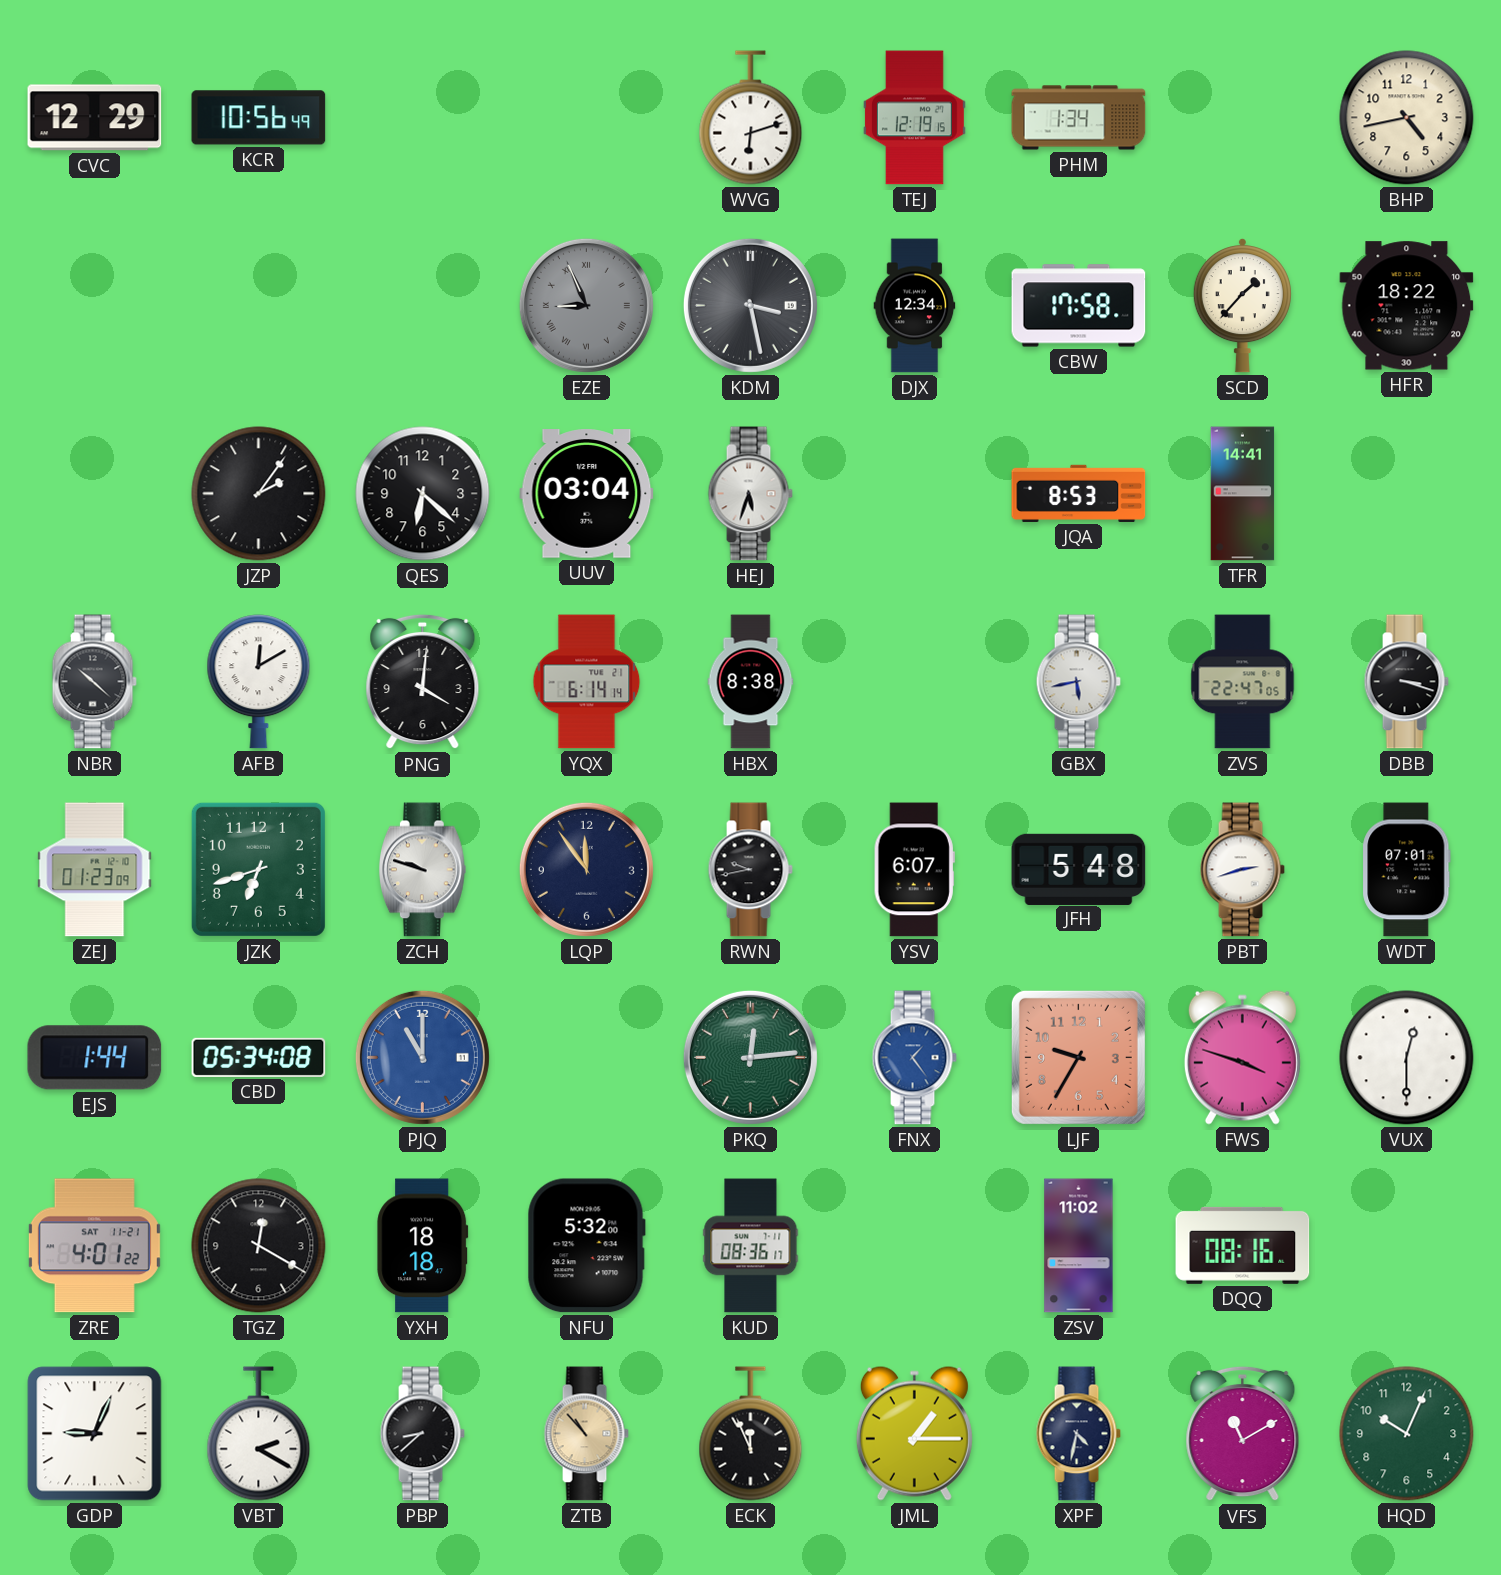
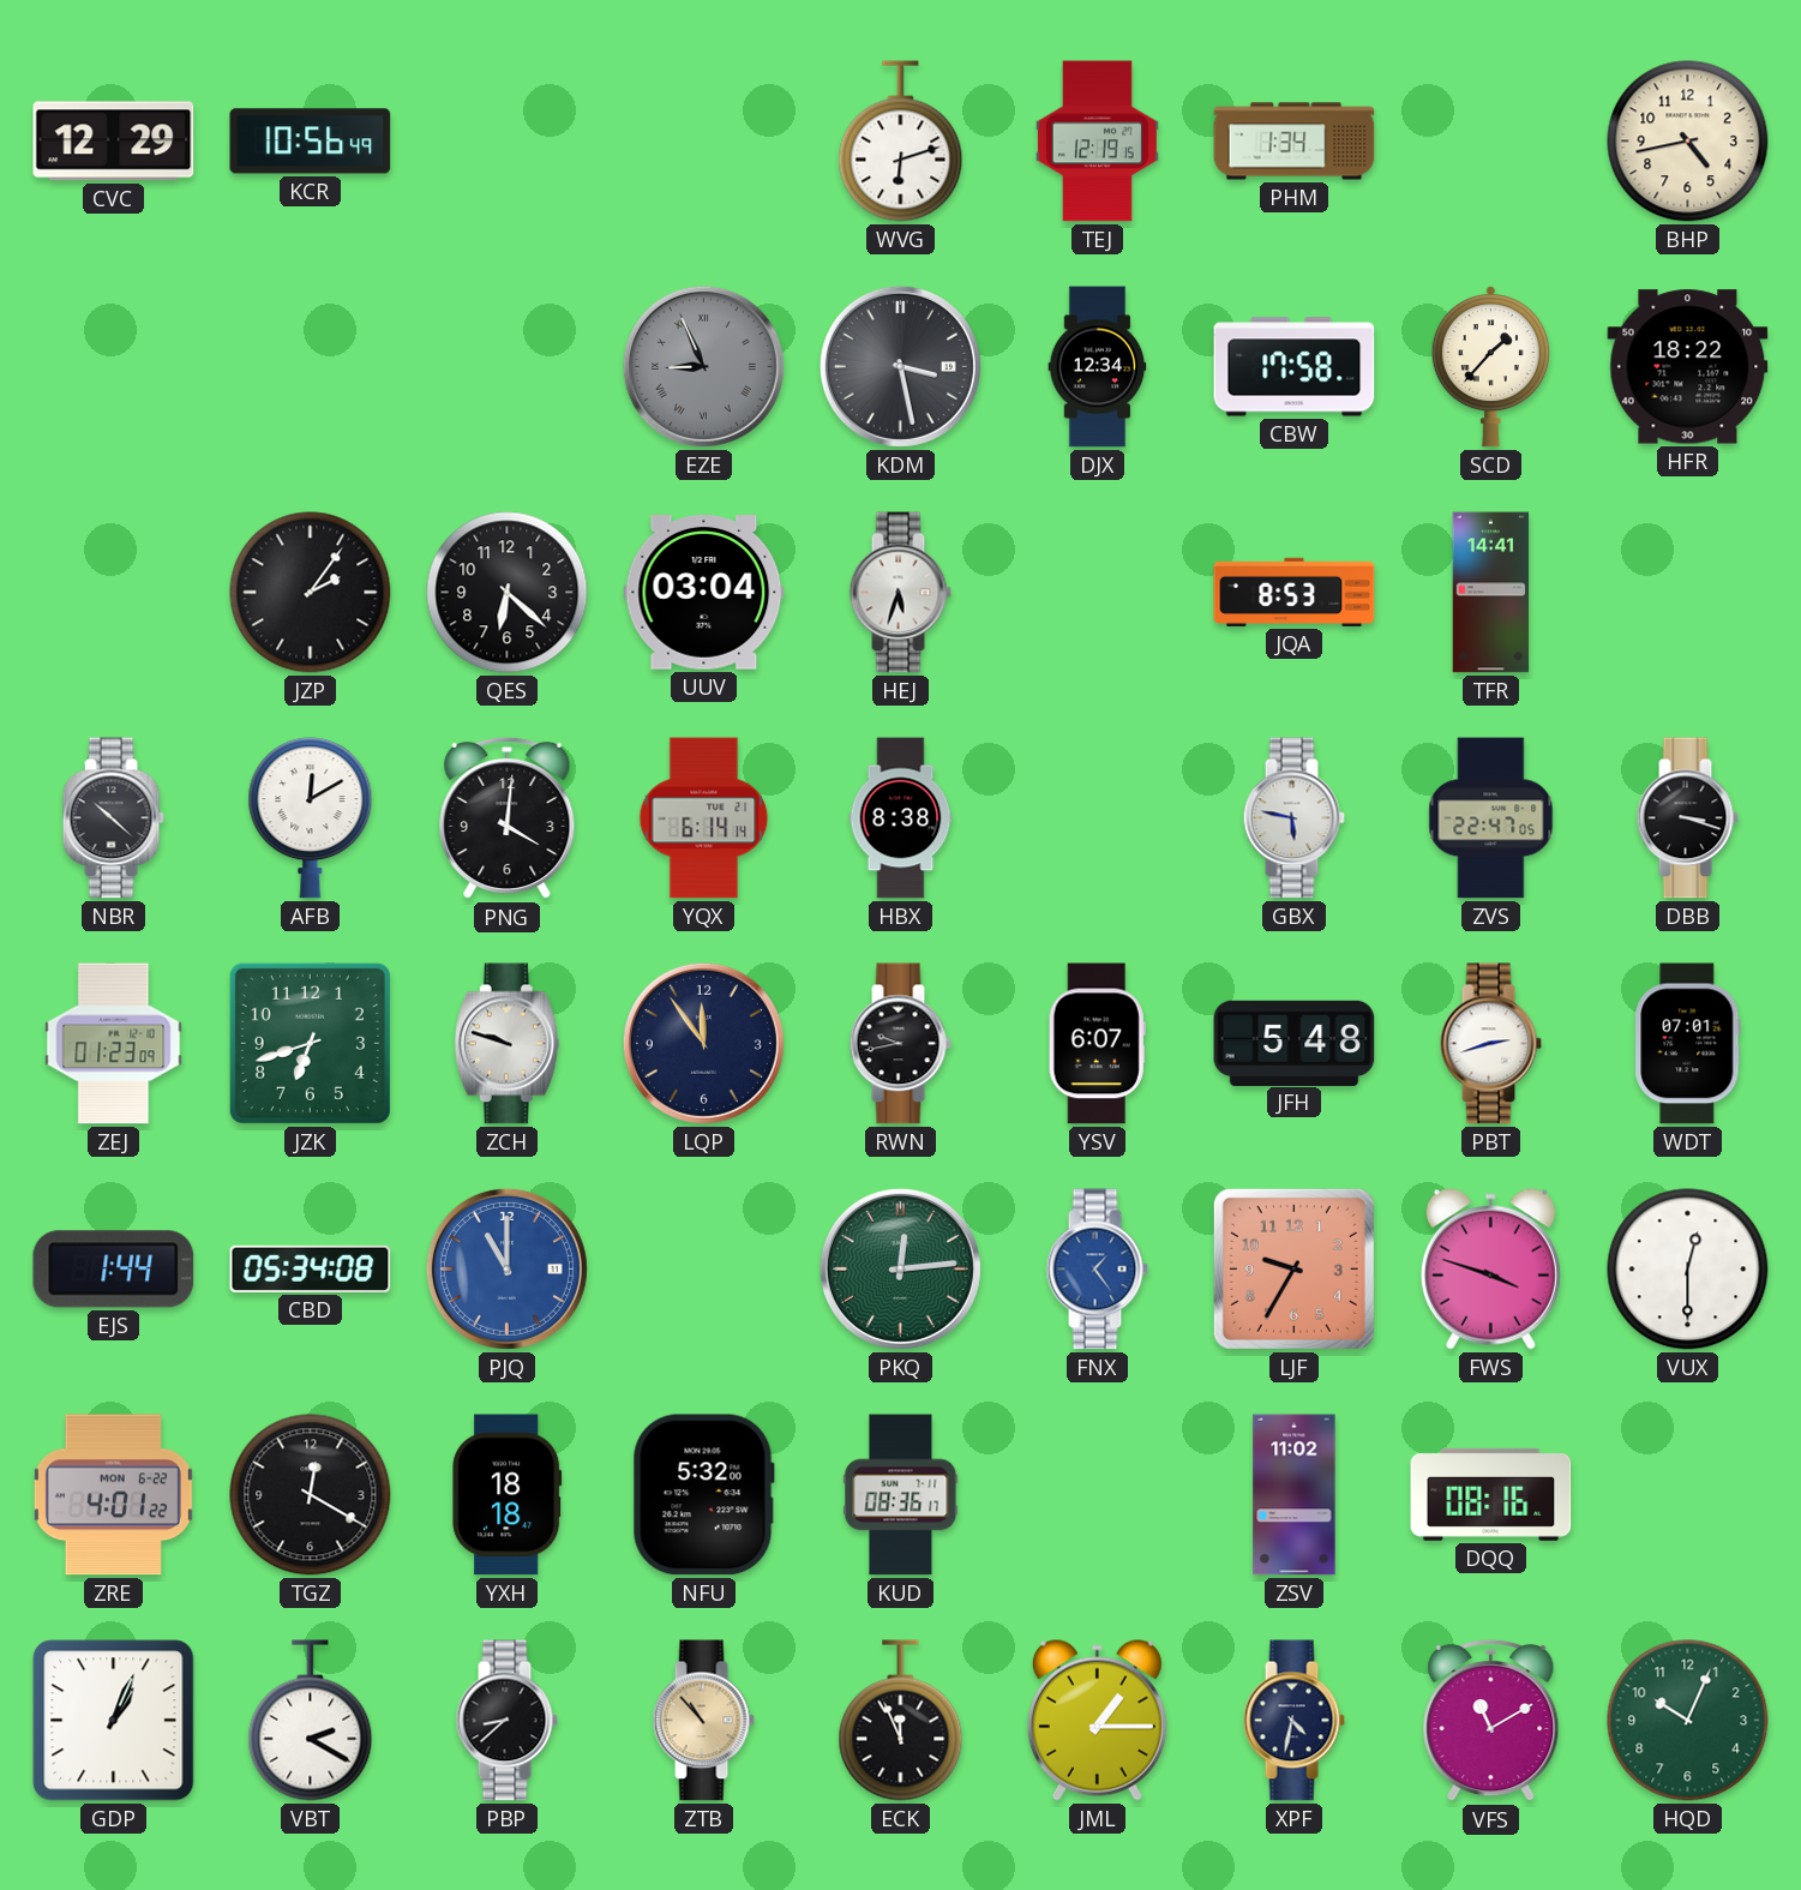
GBX: 5:43 -> 5:47 (1293, 818)
ZRE date: SAT 11-21 -> MON 6-22 (113, 1495)
GDP: 9:04 -> 1:04 (114, 1721)
